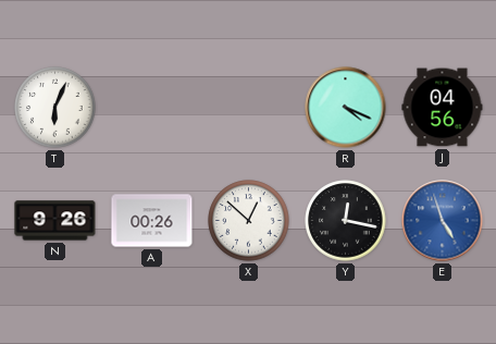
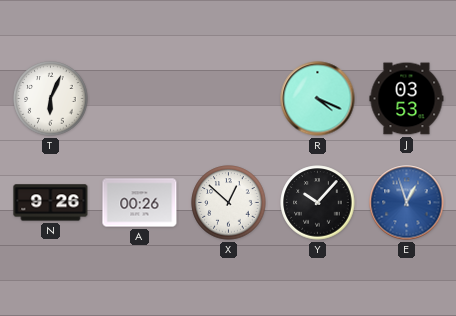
J: 04:56 -> 03:53 (407, 99)
Y: 12:17 -> 10:07 (318, 203)
E: 4:57 -> 12:57 (407, 203)
